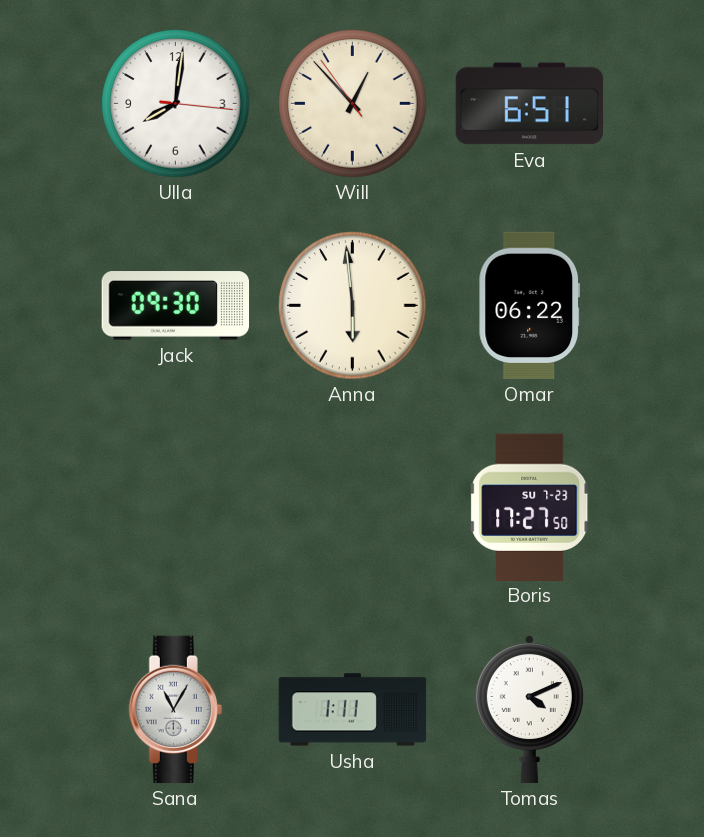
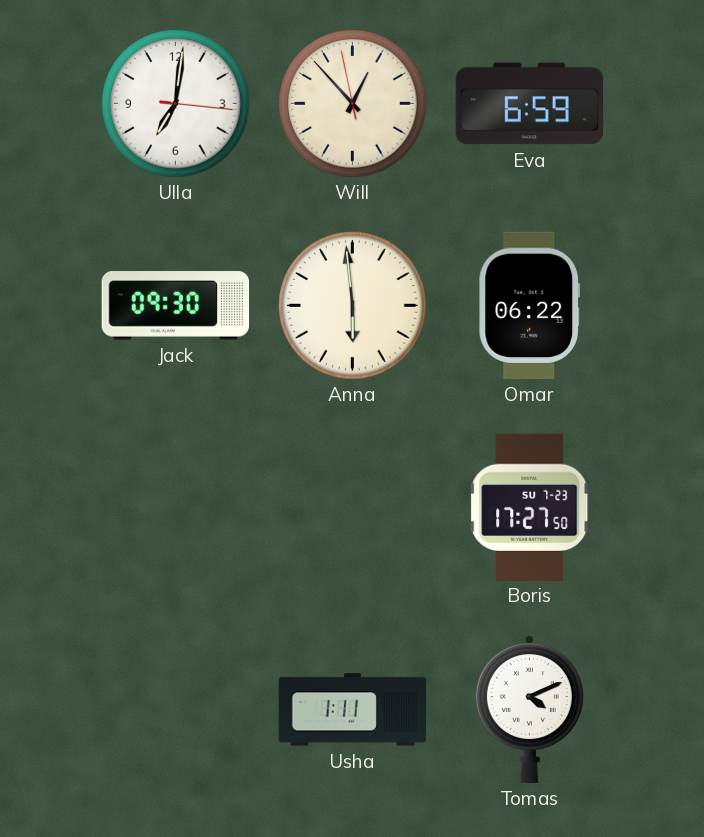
Ulla: 8:01 -> 7:01 (176, 104)
Will: 12:52:54 -> 12:52:58 (353, 104)
Eva: 6:51 -> 6:59 (530, 104)
Sana: 11:05 -> none (175, 710)
